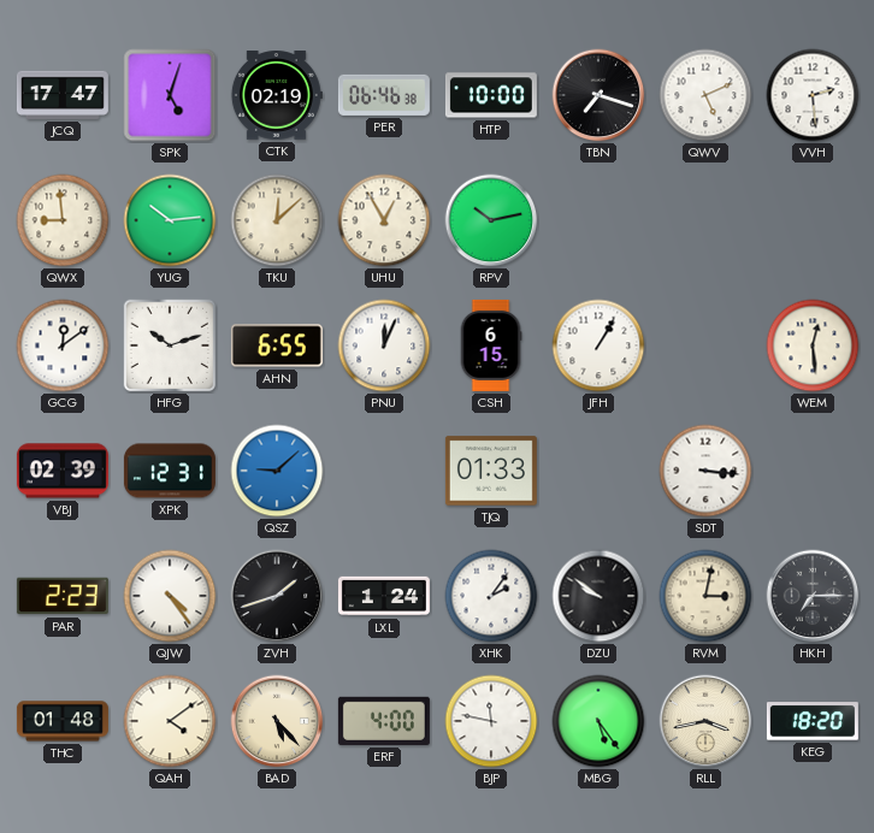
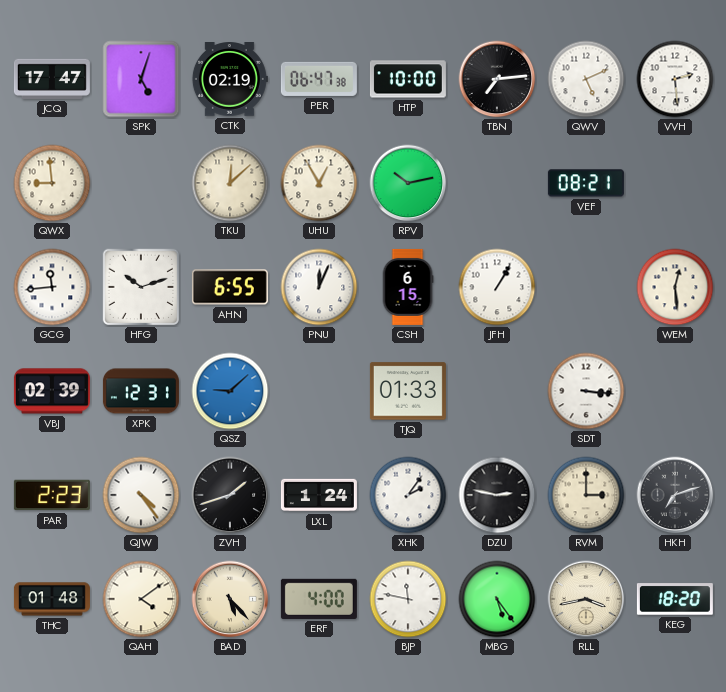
PER: 06:46 -> 06:47 (319, 79)
TBN: 7:18 -> 7:14 (497, 79)
YUG: 10:14 -> none (170, 220)
VEF: none -> 08:21 (586, 183)
GCG: 12:09 -> 11:44 (52, 287)
DZU: 9:51 -> 2:47 (497, 495)
RVM: 3:02 -> 3:00 (586, 495)
HKH: 7:15 -> 7:12 (675, 495)
